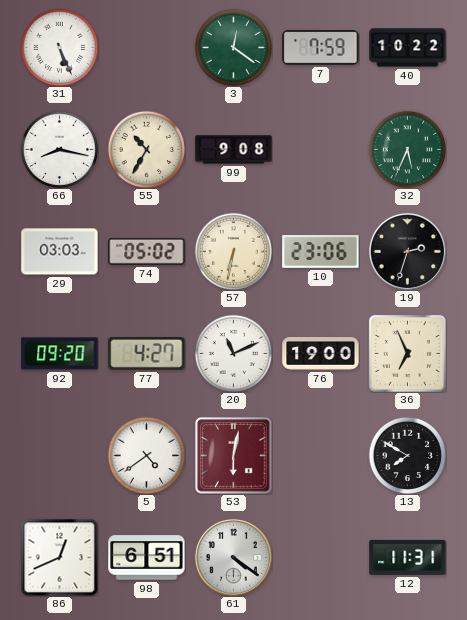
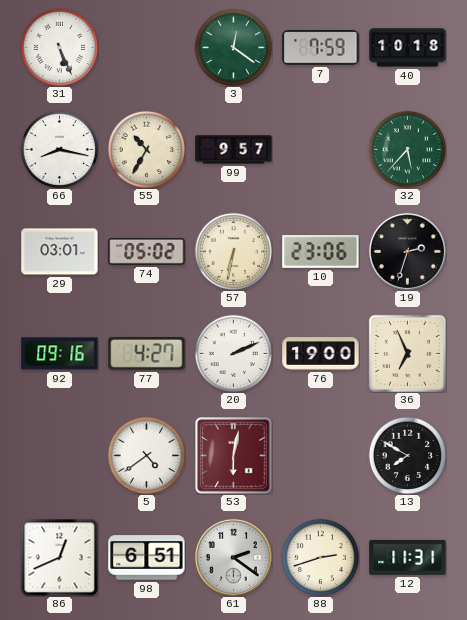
40: 10:22 -> 10:18 (408, 48)
99: 9:08 -> 9:57 (234, 150)
32: 5:34 -> 5:37 (407, 149)
29: 03:03 -> 03:01 (60, 252)
92: 09:20 -> 09:16 (60, 354)
20: 11:11 -> 2:11 (233, 353)
61: 4:21 -> 2:21 (233, 557)
88: none -> 2:42 (320, 557)
